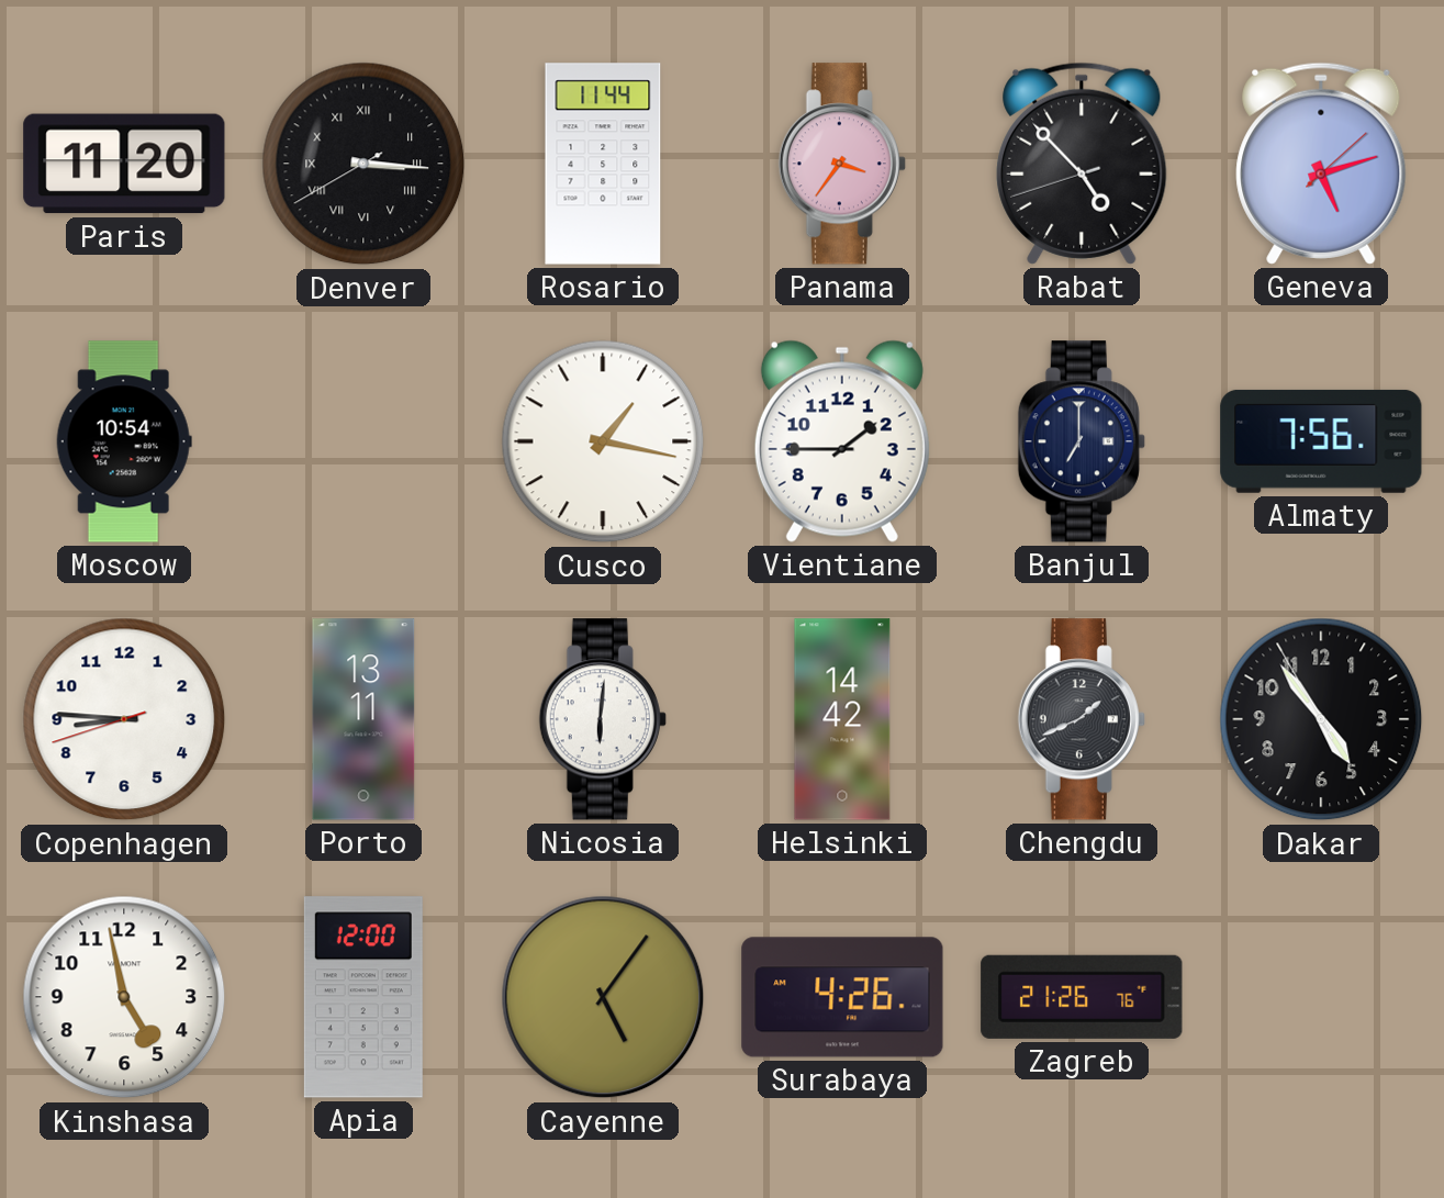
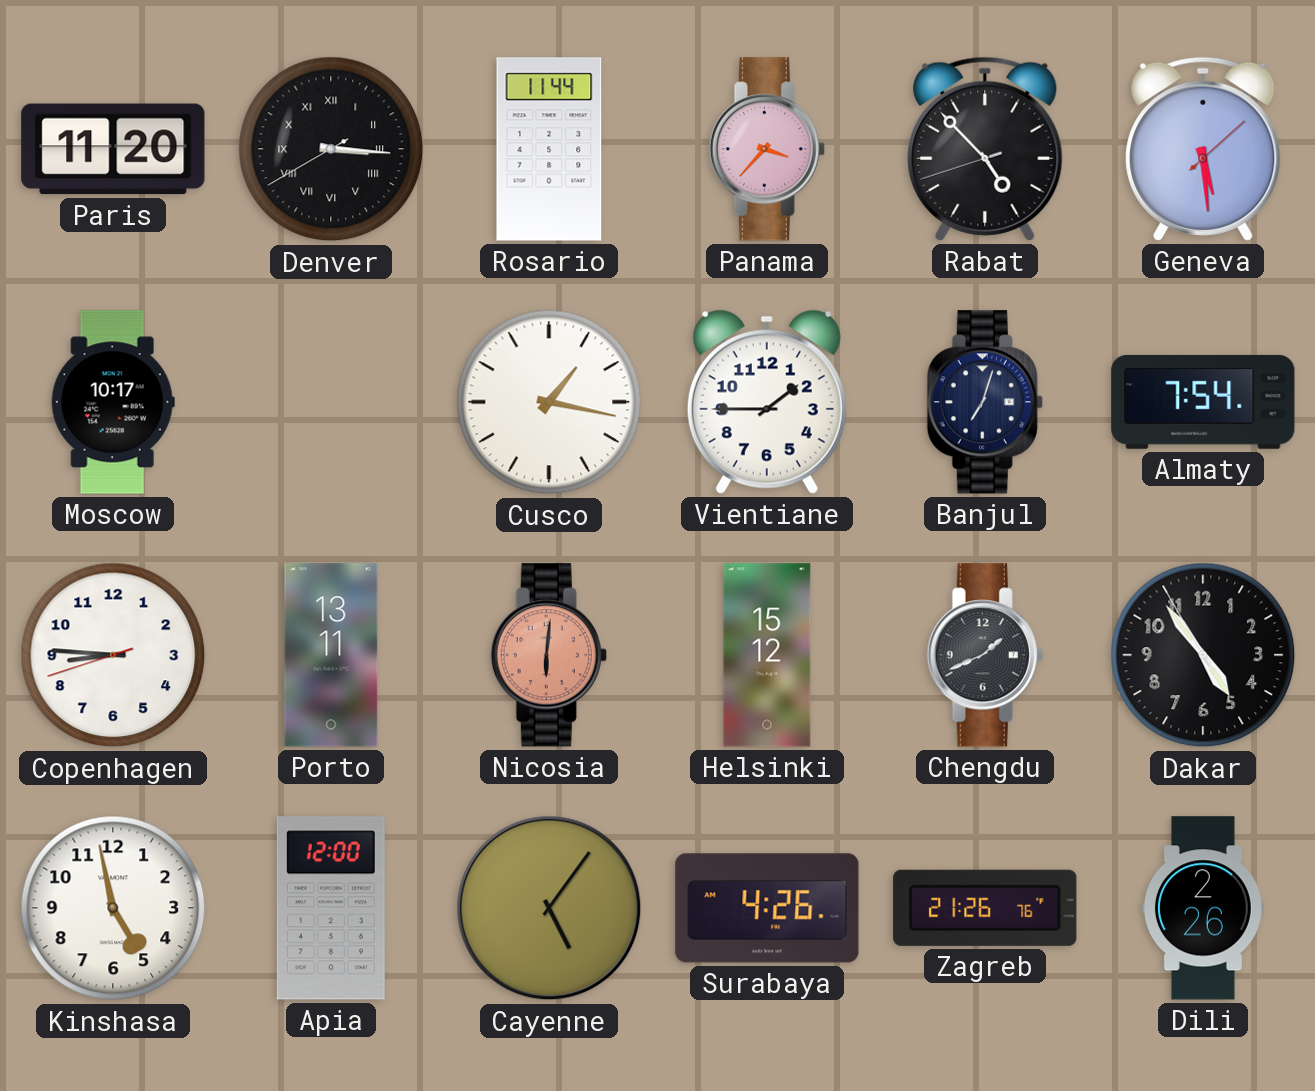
Panama: 3:36 -> 3:37 (767, 149)
Geneva: 5:12 -> 5:29 (1203, 149)
Moscow: 10:54 -> 10:17 (113, 402)
Banjul: 7:00 -> 7:03 (985, 402)
Almaty: 7:56 -> 7:54 (1203, 402)
Nicosia dial: white -> salmon (549, 655)
Helsinki: 14:42 -> 15:12 (767, 655)
Dili: none -> 2:26 (1203, 908)
